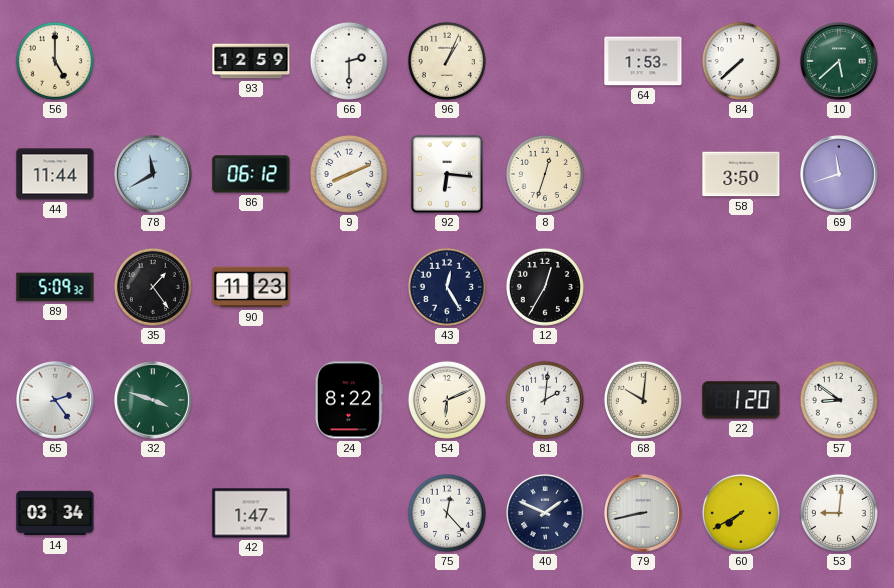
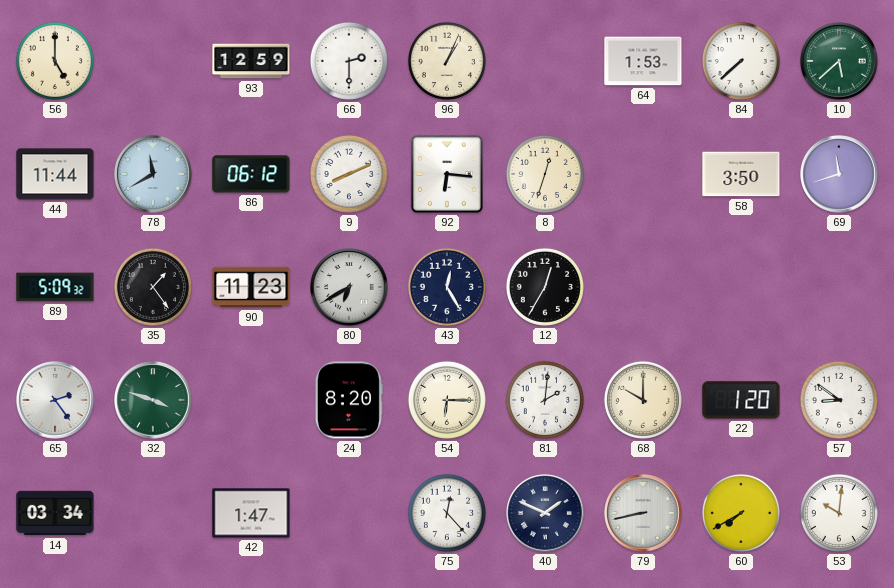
80: none -> 6:40 (349, 287)
24: 8:22 -> 8:20 (349, 400)
54: 6:11 -> 6:15 (447, 400)
68: 10:01 -> 10:00 (643, 400)
53: 9:01 -> 10:01 (839, 513)
